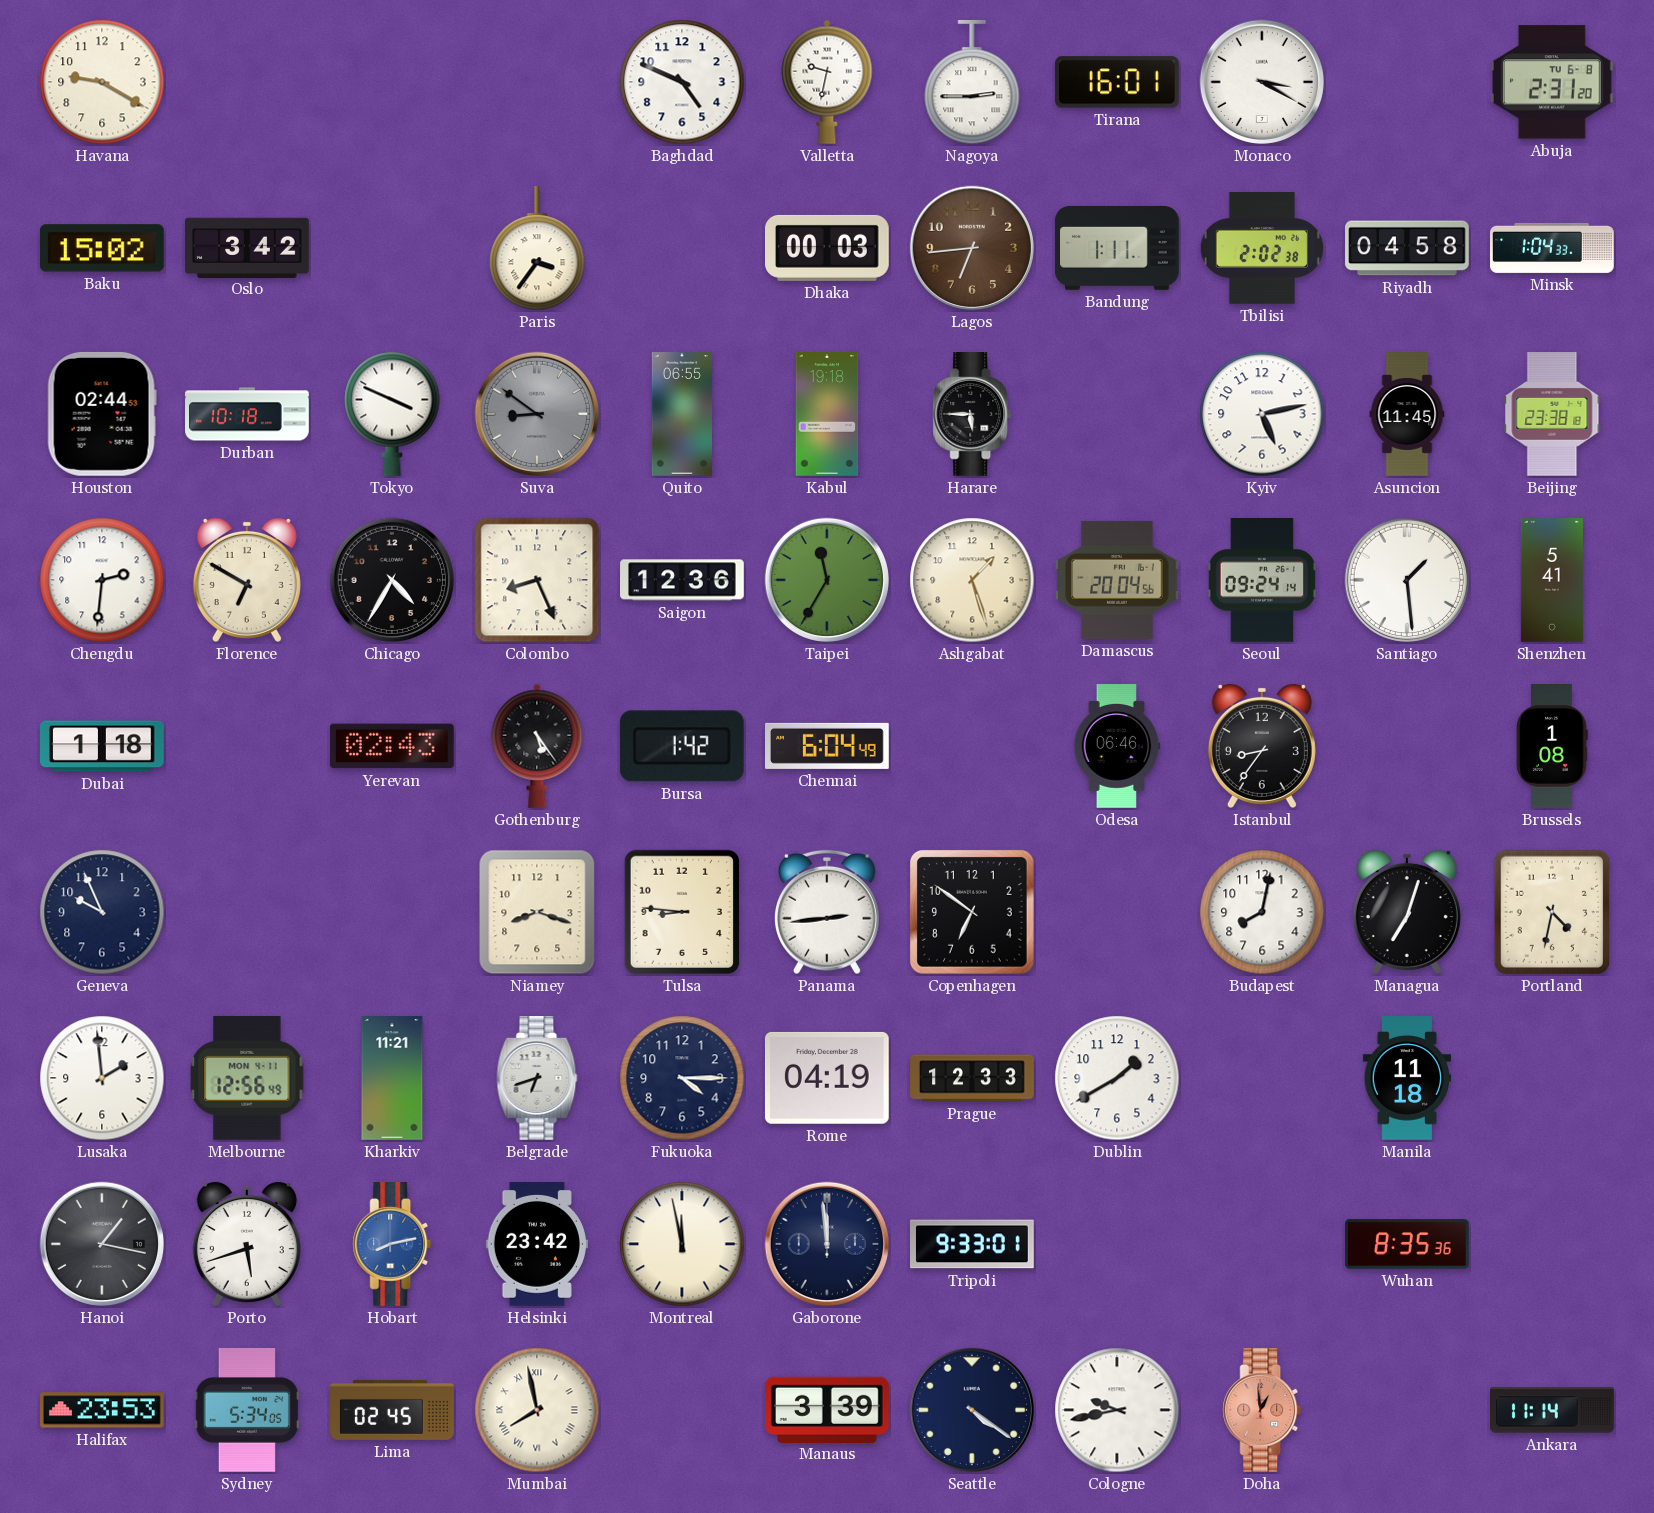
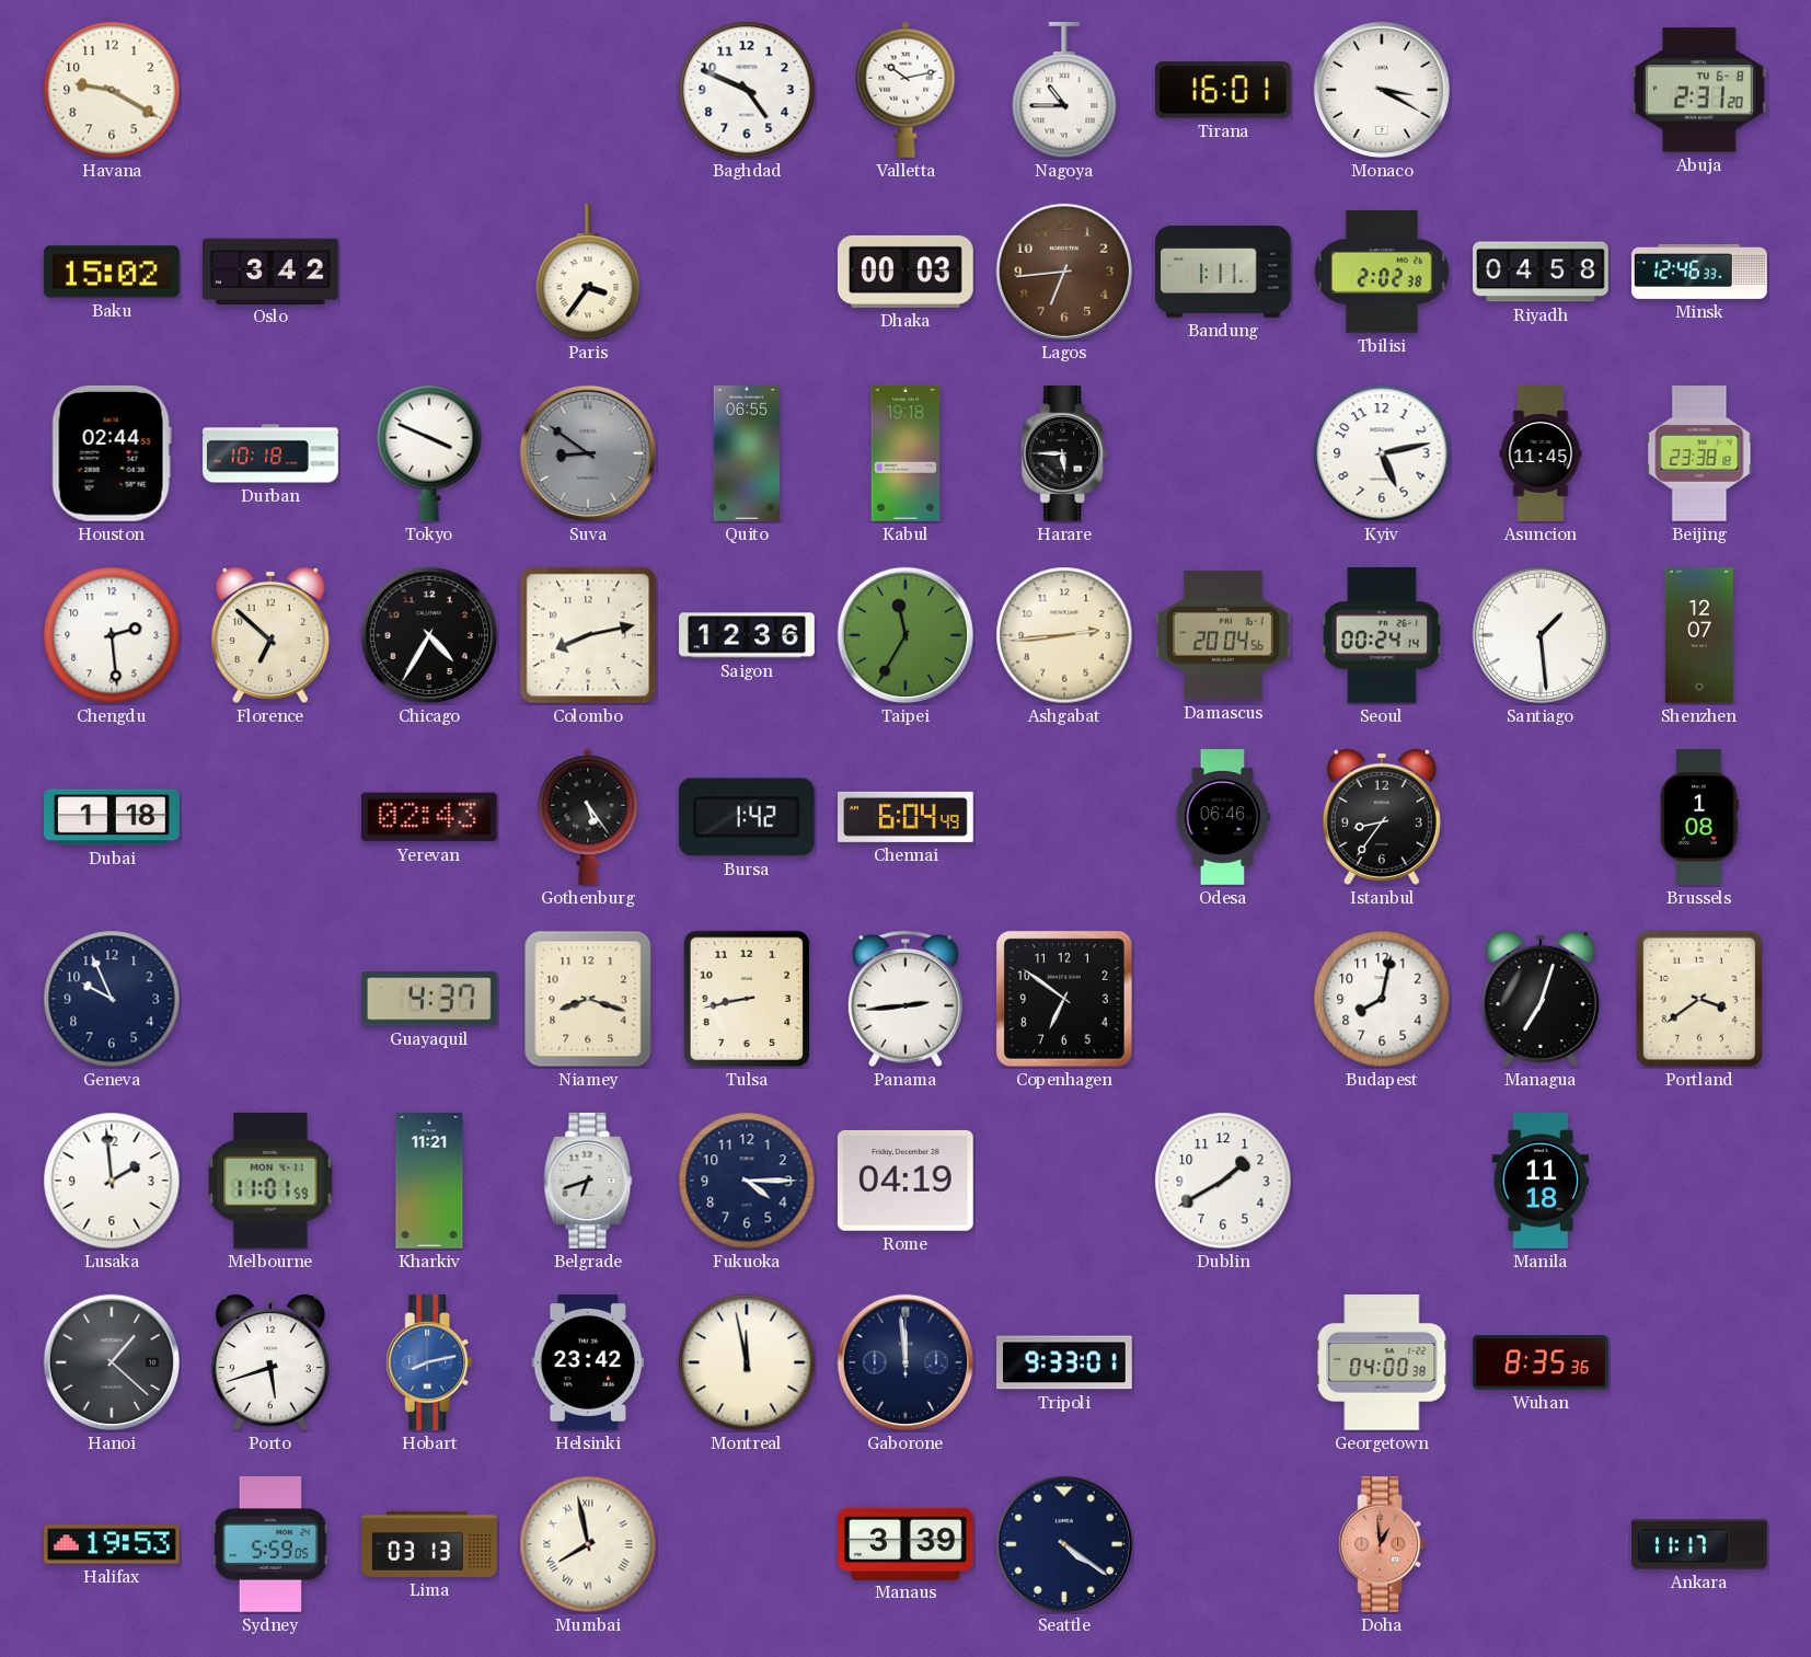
Valletta: 9:32 -> 10:13 (905, 90)
Nagoya: 2:45 -> 10:45 (1064, 91)
Minsk: 1:04 -> 12:46 (1700, 272)
Chengdu: 2:31 -> 2:29 (112, 635)
Florence: 6:50 -> 6:52 (270, 635)
Colombo: 8:26 -> 8:13 (588, 635)
Ashgabat: 1:27 -> 2:44 (1064, 635)
Seoul: 09:24 -> 00:24 (1381, 636)
Shenzhen: 5:41 -> 12:07 (1699, 635)
Guayaquil: none -> 4:37 (429, 999)
Tulsa: 8:46 -> 8:43 (747, 999)
Portland: 4:32 -> 3:39 (1699, 999)
Melbourne: 12:56 -> 11:01 (270, 1181)
Prague: 12:33 -> none (972, 1078)
Hanoi: 1:17 -> 1:22 (112, 1362)
Georgetown: none -> 04:00 (1382, 1362)
Halifax: 23:53 -> 19:53 (113, 1544)
Sydney: 5:34 -> 5:59 (270, 1545)
Lima: 02:45 -> 03:13 (429, 1544)
Cologne: 9:43 -> none (1117, 1410)
Ankara: 11:14 -> 11:17 (1700, 1544)
